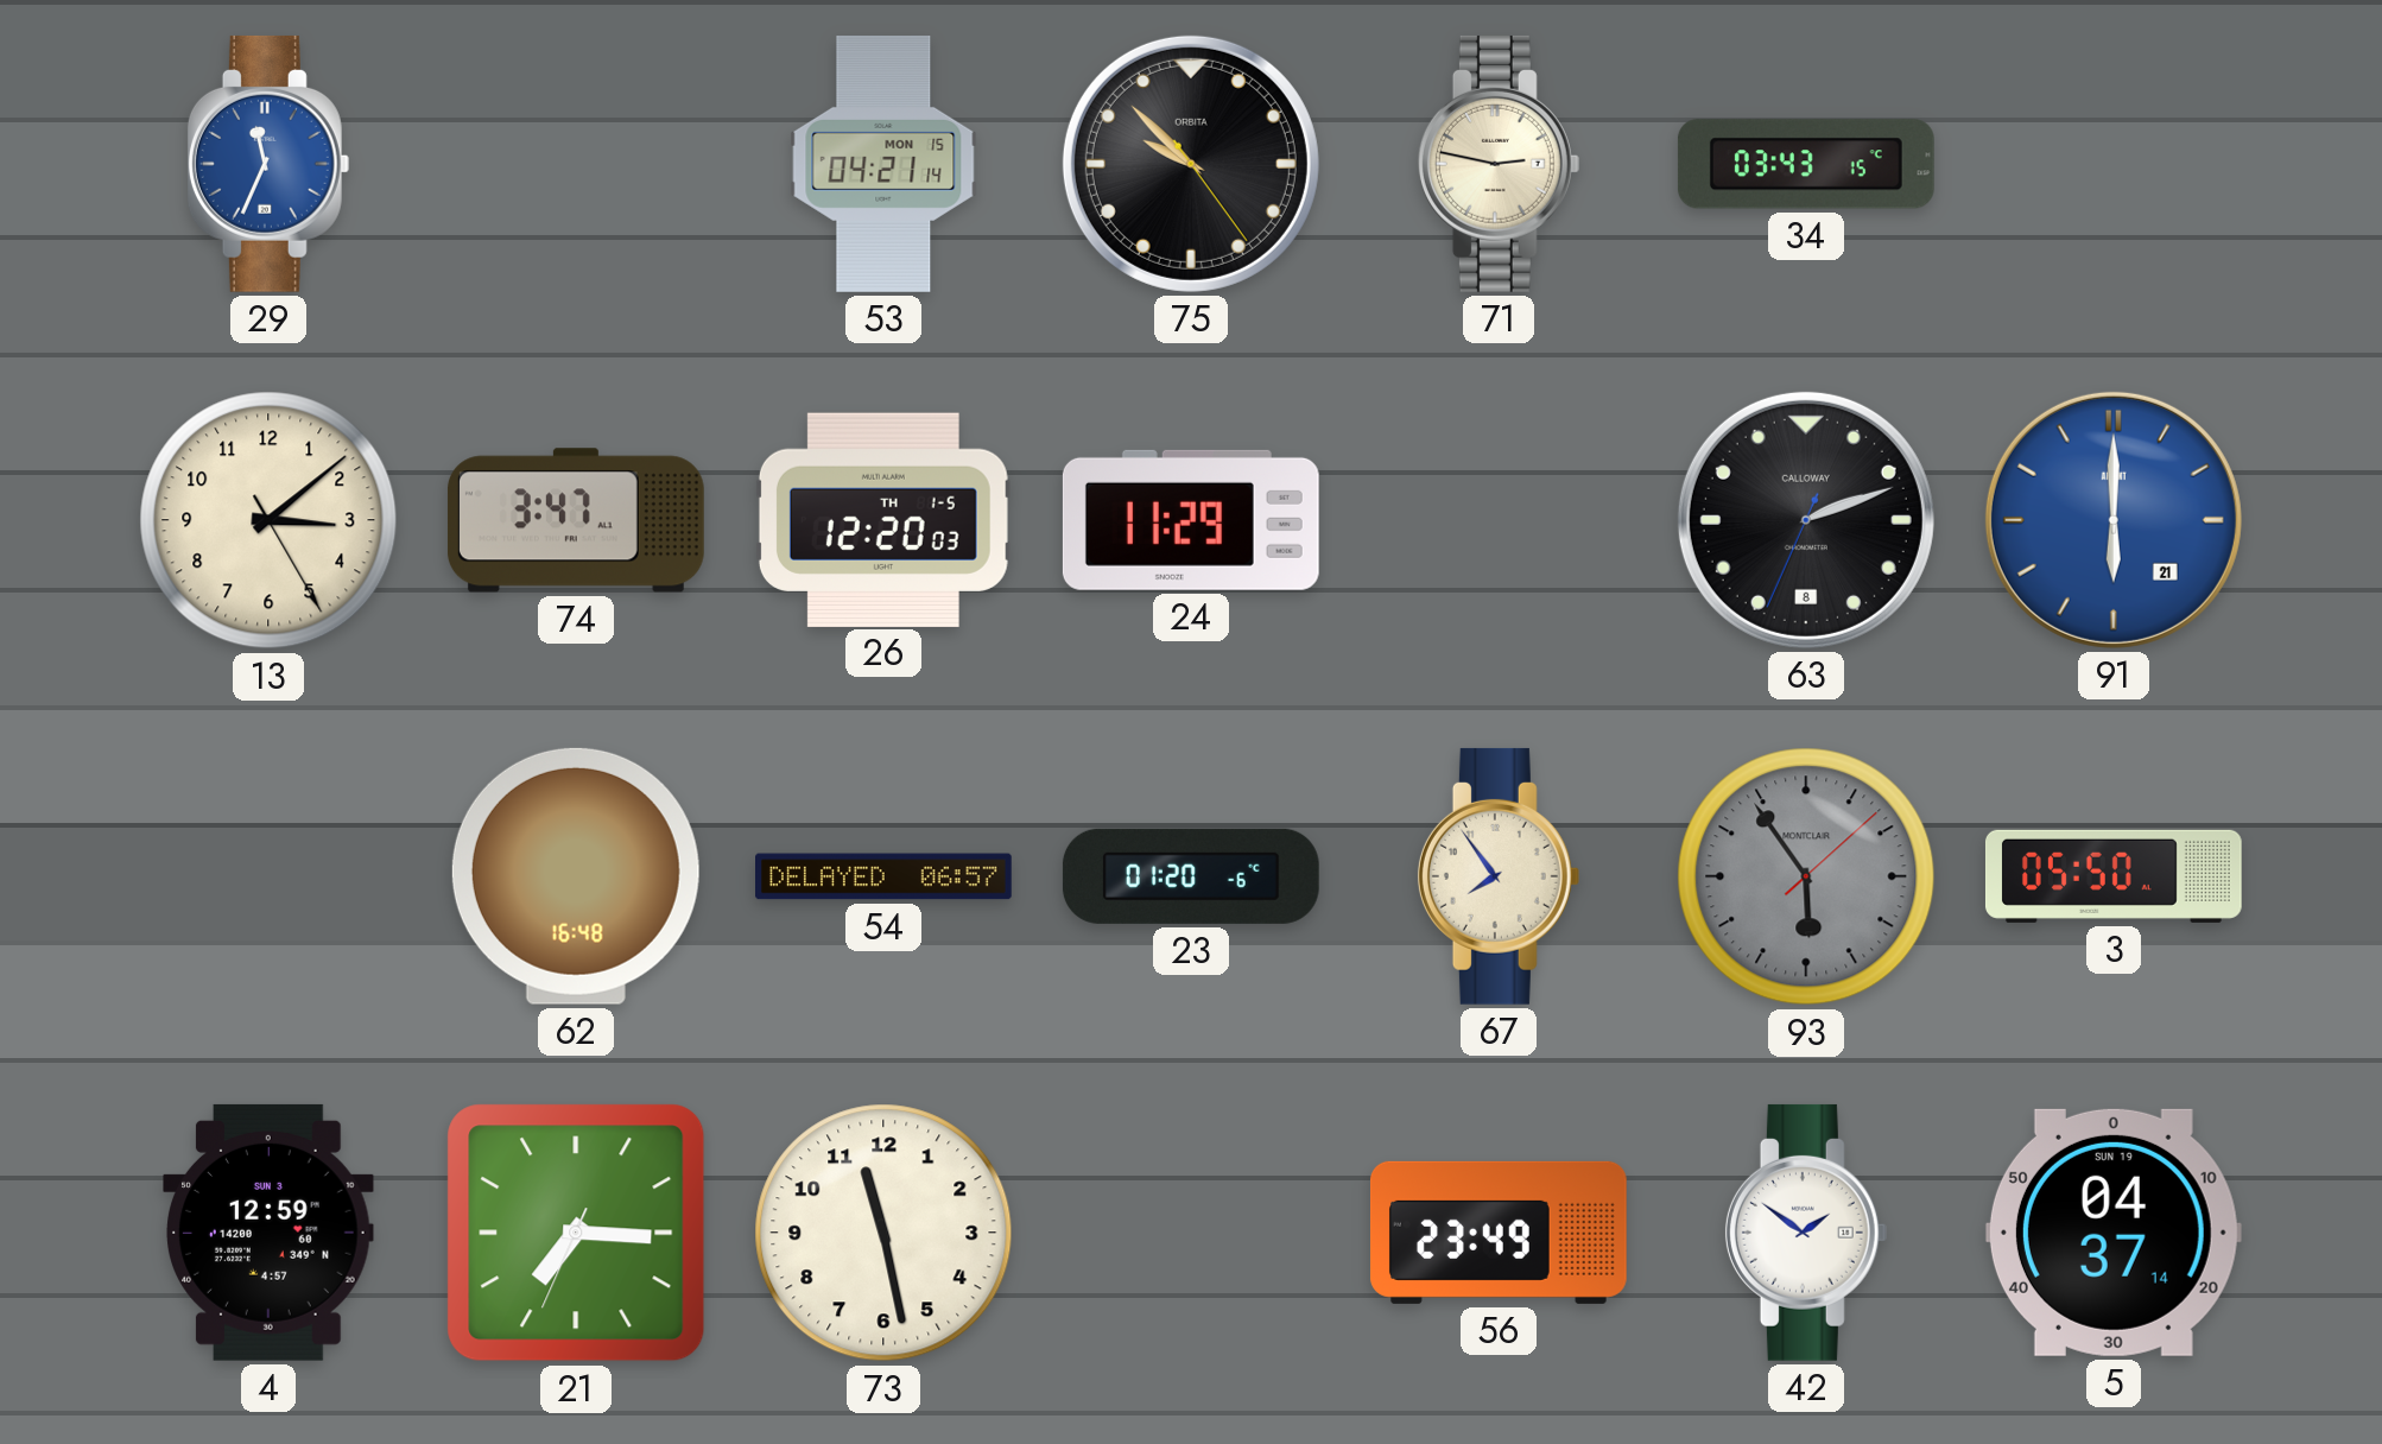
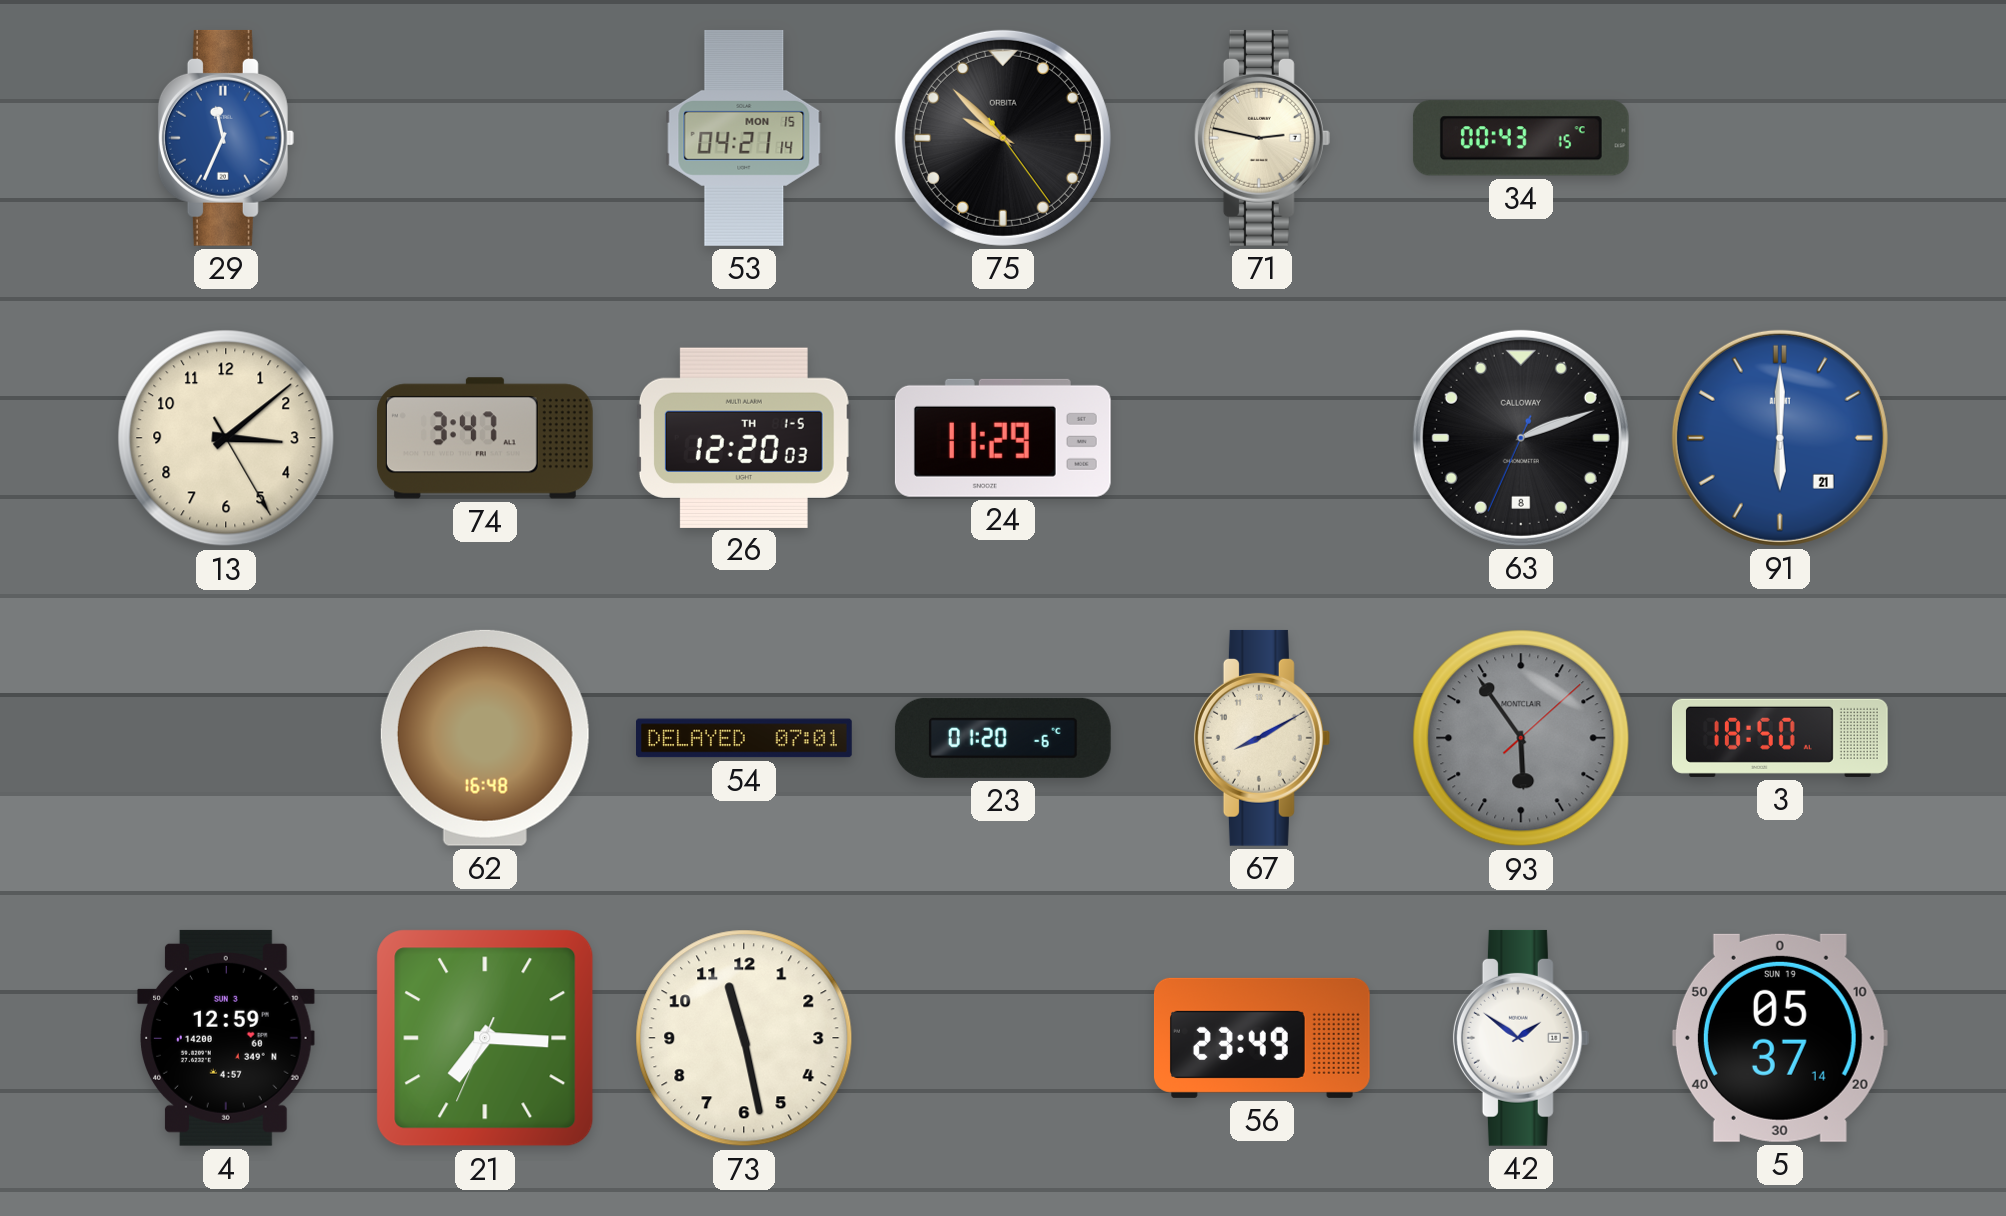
34: 03:43 -> 00:43 (1521, 138)
54: 06:57 -> 07:01 (745, 738)
67: 7:54 -> 8:10 (1262, 738)
3: 05:50 -> 18:50 (1780, 738)
5: 04:37 -> 05:37 (1780, 1038)
